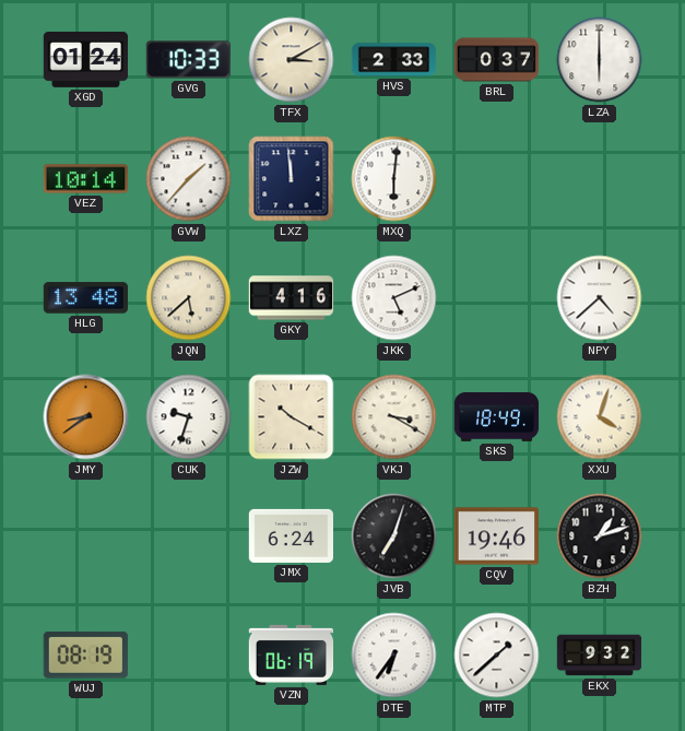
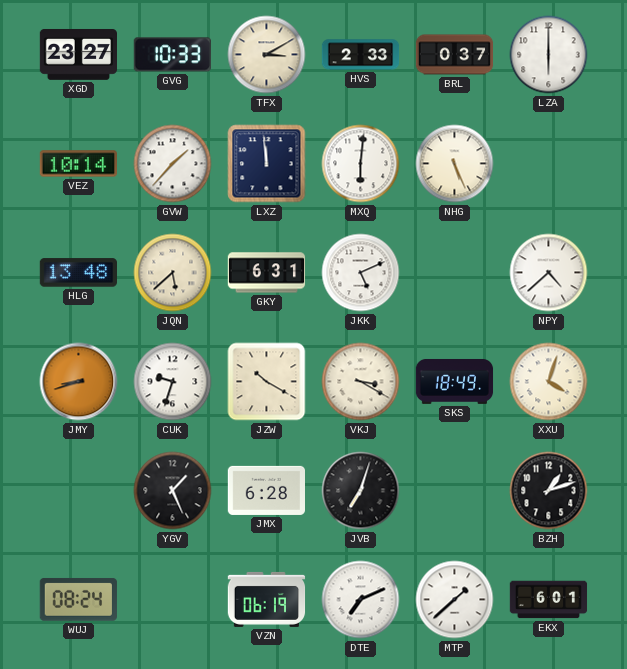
XGD: 01:24 -> 23:27 (79, 54)
NHG: none -> 5:26 (455, 164)
GKY: 4:16 -> 6:31 (267, 273)
JMY: 8:39 -> 8:42 (79, 382)
YGV: none -> 1:26 (173, 491)
JMX: 6:24 -> 6:28 (266, 490)
CQV: 19:46 -> none (497, 537)
WUJ: 08:19 -> 08:24 (78, 599)
DTE: 6:36 -> 7:11 (361, 600)
EKX: 9:32 -> 6:01 (549, 600)
